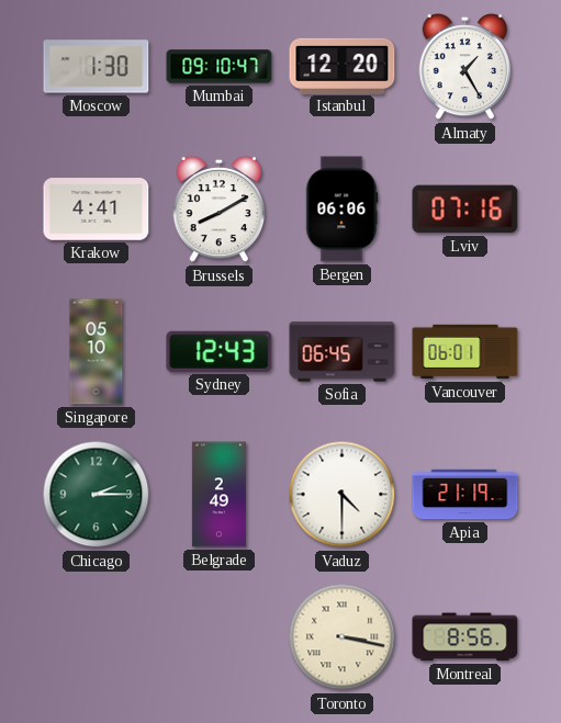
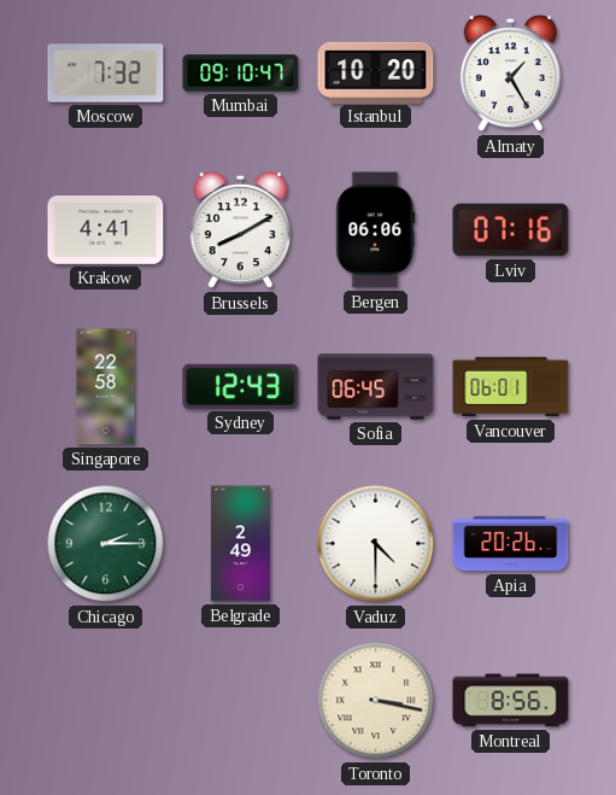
Moscow: 1:30 -> 7:32 (106, 74)
Istanbul: 12:20 -> 10:20 (376, 72)
Singapore: 05:10 -> 22:58 (106, 387)
Apia: 21:19 -> 20:26 (511, 544)
